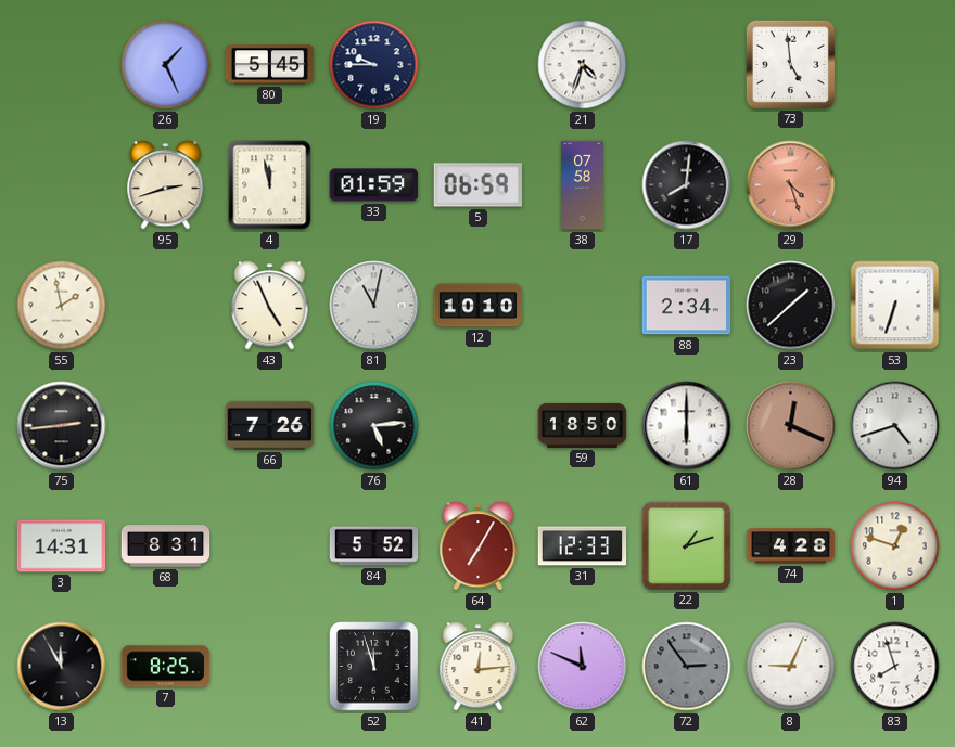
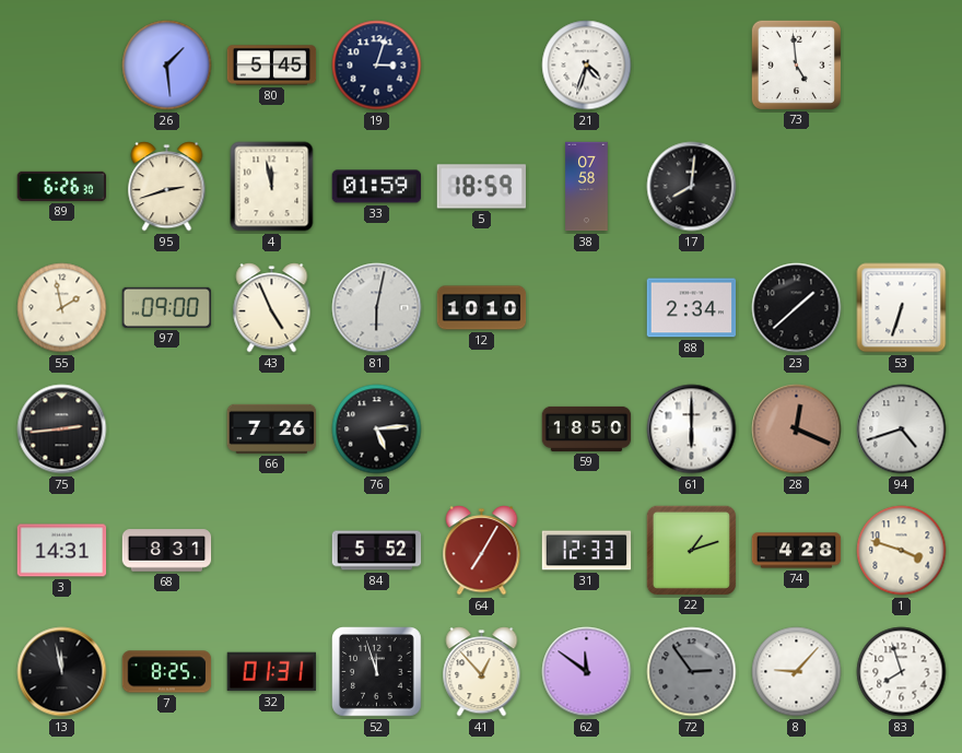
26: 1:26 -> 1:29 (167, 66)
19: 9:45 -> 3:03 (377, 66)
89: none -> 6:26 (62, 186)
5: 06:59 -> 18:59 (482, 187)
29: 4:27 -> none (791, 185)
97: none -> 09:00 (167, 307)
81: 11:02 -> 6:02 (377, 308)
1: 12:48 -> 3:48 (902, 551)
13: 11:55 -> 11:58 (62, 672)
32: none -> 01:31 (272, 672)
41: 12:14 -> 12:53 (482, 672)
62: 11:49 -> 11:51 (587, 672)
8: 9:04 -> 9:07 (797, 672)
